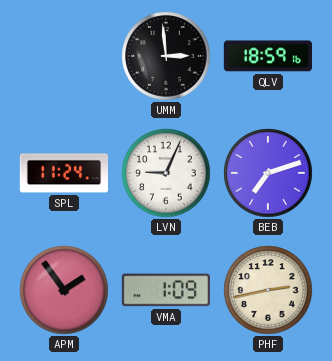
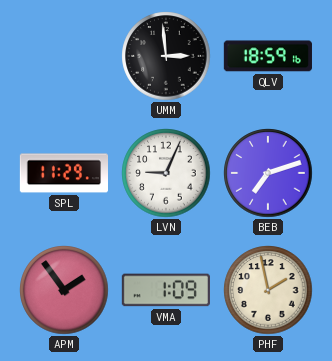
SPL: 11:24 -> 11:29 (63, 173)
PHF: 2:43 -> 1:58 (268, 290)
